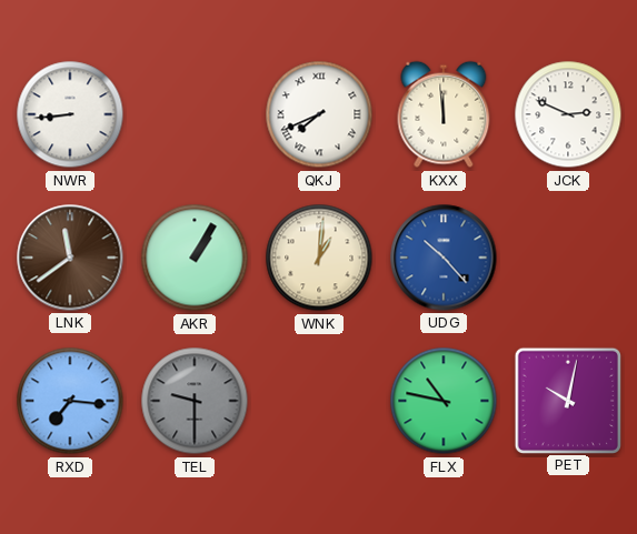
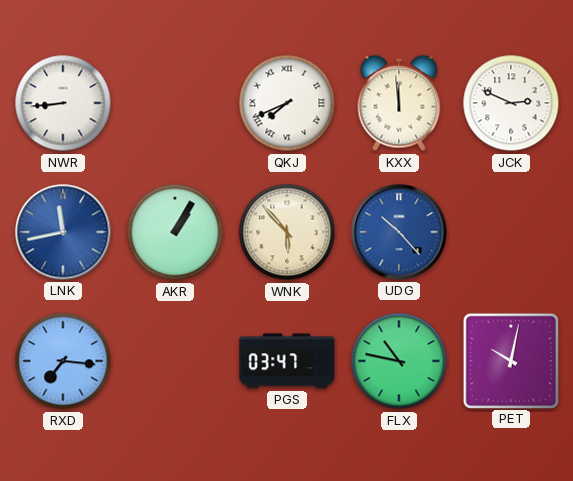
LNK: 11:39 -> 11:43 (63, 232)
LNK dial: brown -> blue (63, 232)
WNK: 1:01 -> 5:53 (287, 232)
TEL: 9:30 -> none (195, 401)
PGS: none -> 03:47 (287, 361)
